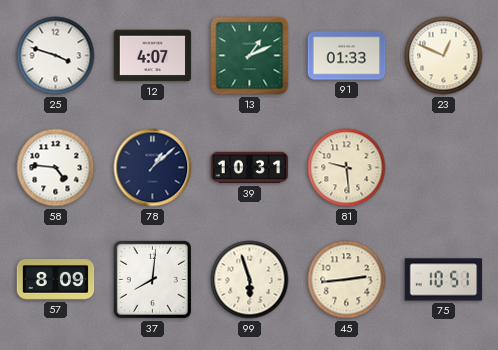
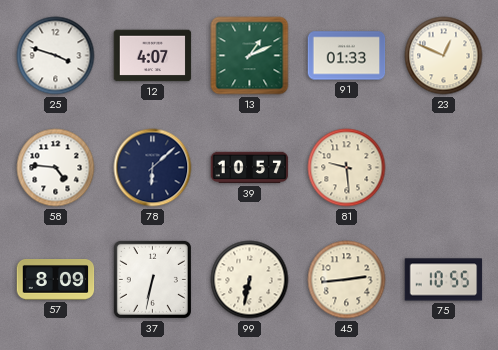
78: 1:08 -> 6:08 (153, 168)
39: 10:31 -> 10:57 (250, 168)
37: 8:01 -> 6:32 (152, 279)
99: 5:57 -> 6:32 (250, 280)
75: 10:51 -> 10:55 (444, 280)
